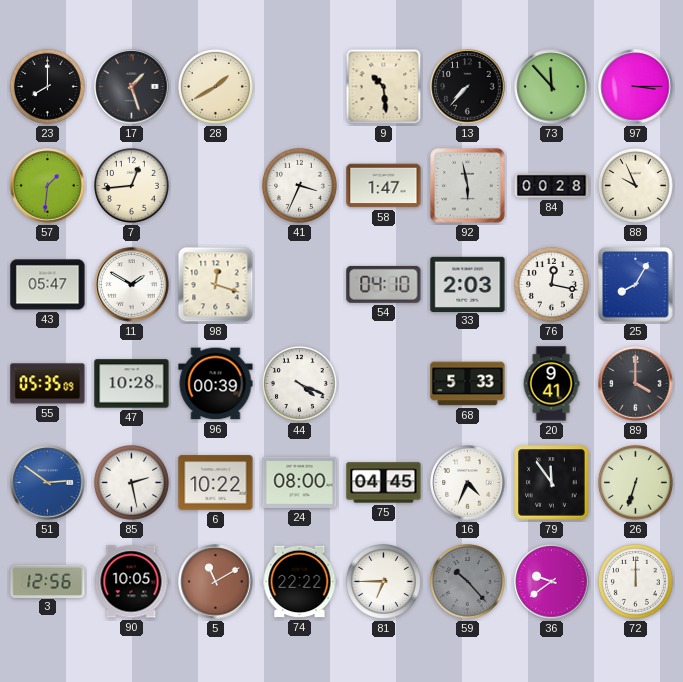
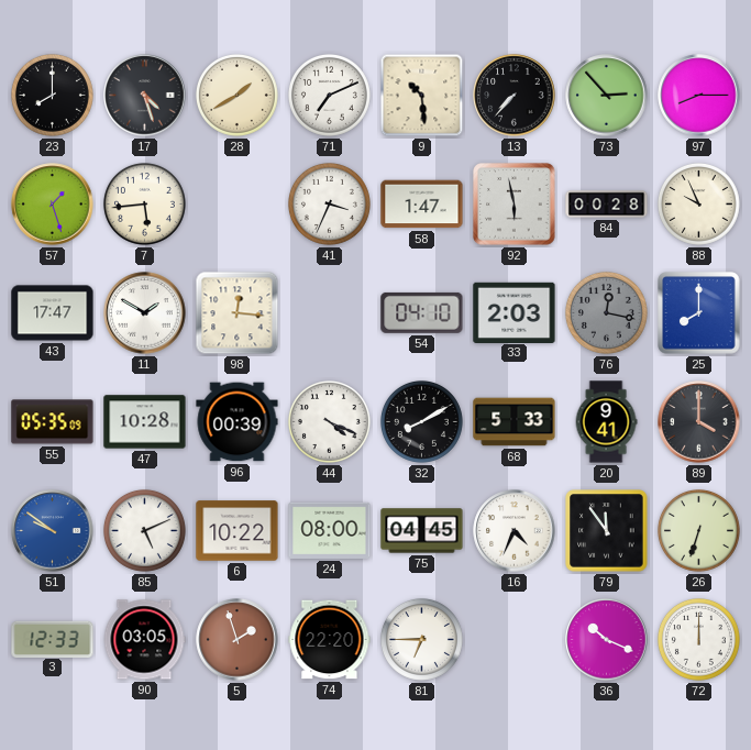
17: 1:27 -> 4:27 (145, 96)
71: none -> 7:11 (329, 95)
73: 11:53 -> 2:53 (607, 96)
97: 3:15 -> 8:15 (699, 96)
57: 1:31 -> 1:27 (53, 205)
7: 12:44 -> 5:44 (144, 203)
43: 05:47 -> 17:47 (53, 313)
98: 12:18 -> 12:16 (238, 313)
76 dial: white -> grey (606, 312)
25: 8:05 -> 8:00 (699, 313)
32: none -> 8:10 (421, 421)
51: 2:51 -> 9:51 (53, 531)
85: 2:28 -> 5:11 (144, 530)
3: 12:56 -> 12:33 (53, 639)
90: 10:05 -> 03:05 (144, 640)
5: 11:10 -> 1:57 (238, 640)
74: 22:22 -> 22:20 (330, 640)
59: 10:23 -> none (467, 581)
36: 9:39 -> 10:19 (607, 640)
